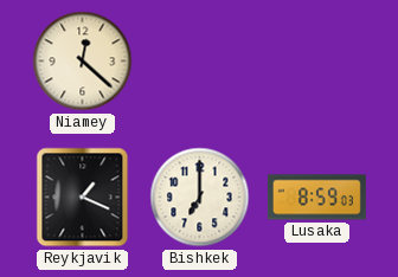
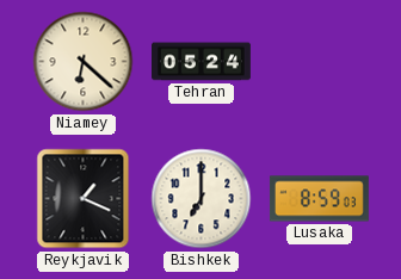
Niamey: 12:22 -> 6:22 (84, 62)
Tehran: none -> 05:24 (202, 62)
